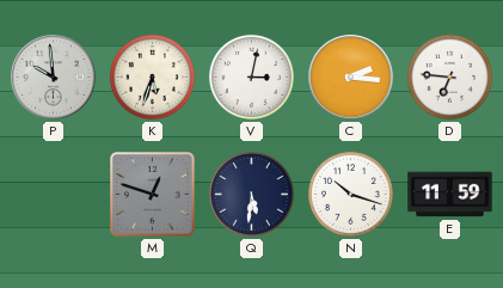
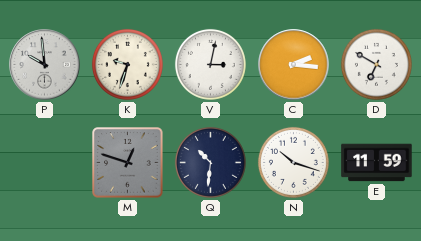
K: 5:33 -> 9:33 (127, 64)
D: 6:46 -> 6:50 (376, 64)
Q: 5:31 -> 10:31 (210, 162)
